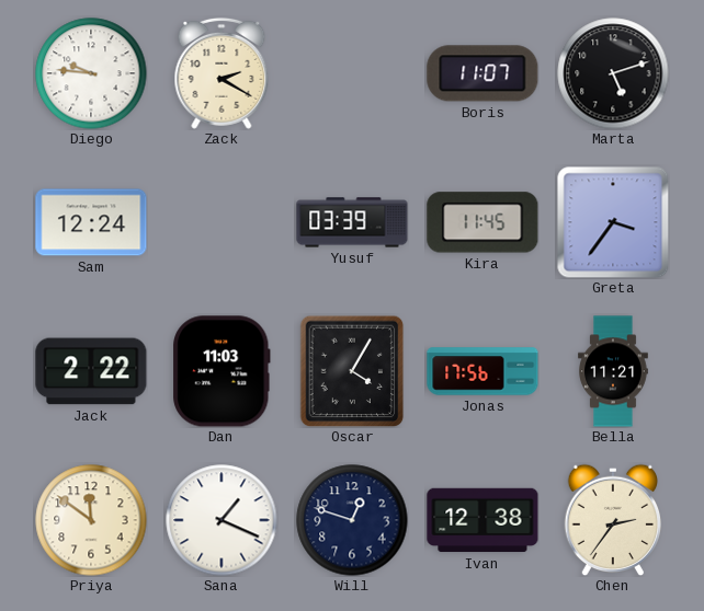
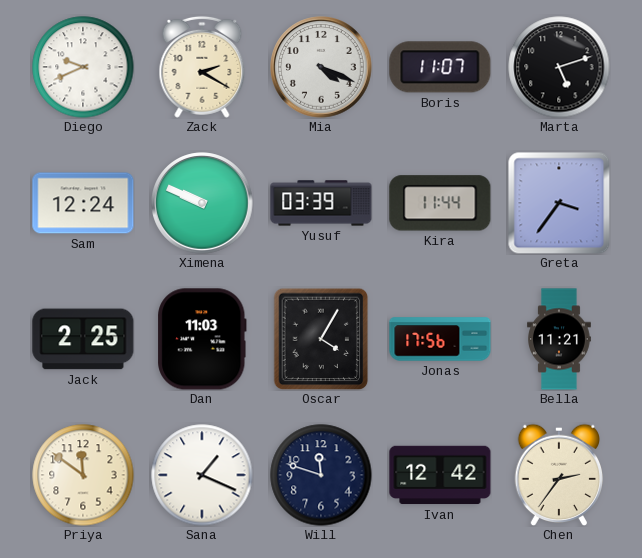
Diego: 9:46 -> 9:41 (83, 67)
Mia: none -> 4:19 (321, 67)
Ximena: none -> 9:49 (202, 203)
Kira: 11:45 -> 11:44 (440, 203)
Jack: 2:22 -> 2:25 (83, 339)
Will: 12:48 -> 11:48 (321, 475)
Ivan: 12:38 -> 12:42 (440, 475)
